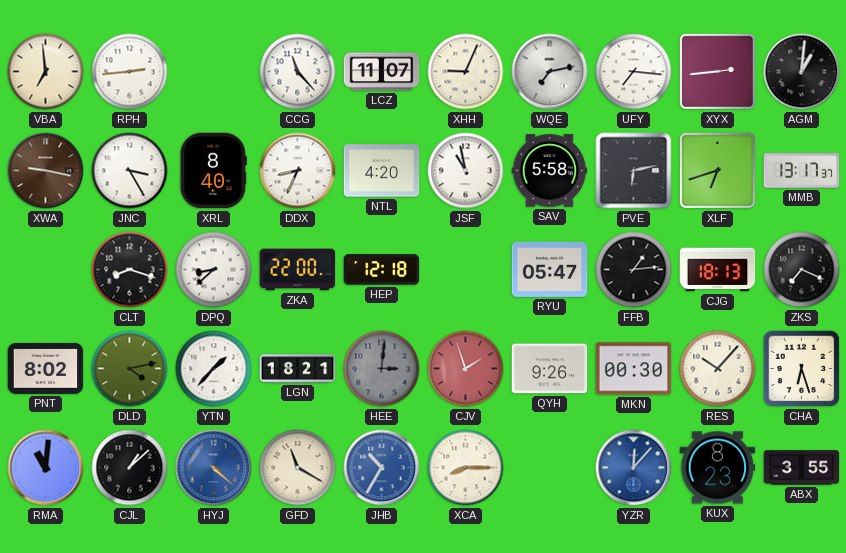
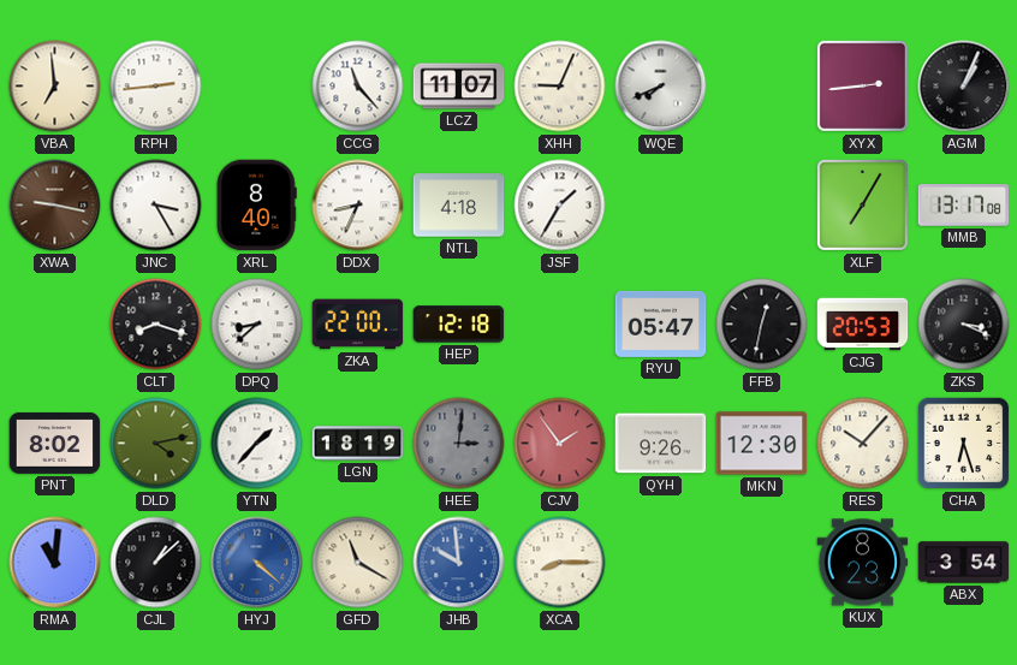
WQE: 7:13 -> 7:41 (661, 87)
UFY: 7:16 -> none (634, 72)
AGM: 1:01 -> 1:04 (964, 87)
NTL: 4:20 -> 4:18 (459, 206)
JSF: 10:58 -> 1:35 (560, 206)
SAV: 5:58 -> none (550, 171)
PVE: 6:13 -> none (634, 171)
XLF: 6:42 -> 7:05 (862, 204)
MMB: 13:17:37 -> 13:17:08 (964, 206)
FFB: 1:14 -> 12:32 (762, 325)
CJG: 18:13 -> 20:53 (863, 325)
ZKS: 7:19 -> 3:19 (964, 325)
LGN: 18:21 -> 18:19 (358, 444)
CJV: 1:57 -> 1:54 (560, 444)
MKN: 00:30 -> 12:30 (762, 444)
JHB: 10:35 -> 9:59 (459, 563)
YZR: 12:07 -> none (634, 468)
ABX: 3:55 -> 3:54 (964, 563)
